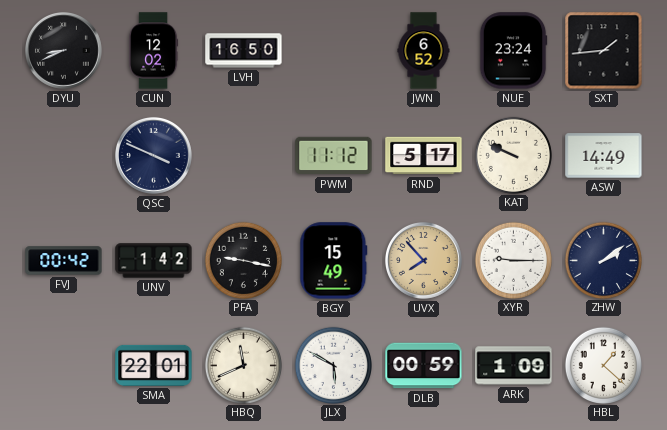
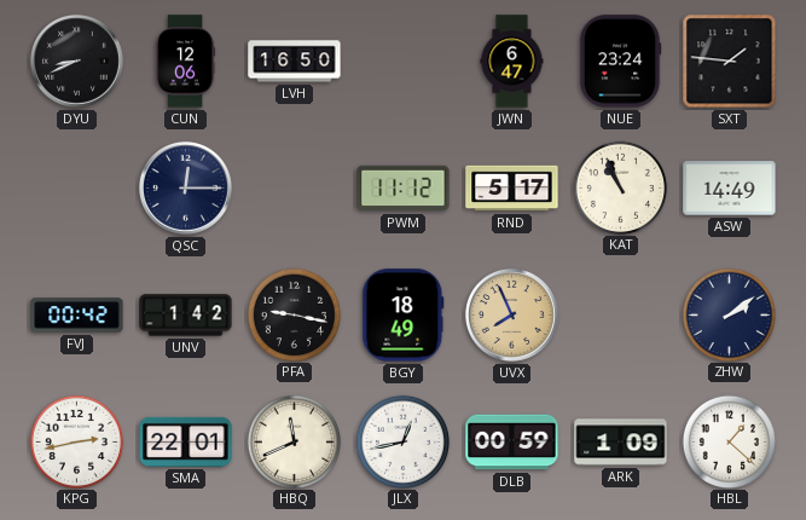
CUN: 12:02 -> 12:06 (186, 62)
JWN: 6:52 -> 6:47 (512, 62)
SXT: 1:44 -> 1:46 (730, 62)
QSC: 3:49 -> 12:15 (185, 187)
KAT: 9:49 -> 10:56 (620, 187)
BGY: 15:49 -> 18:49 (404, 316)
UVX: 7:53 -> 7:56 (511, 314)
XYR: 9:15 -> none (513, 260)
KPG: none -> 2:43 (76, 441)
JLX: 5:50 -> 12:43 (402, 441)
